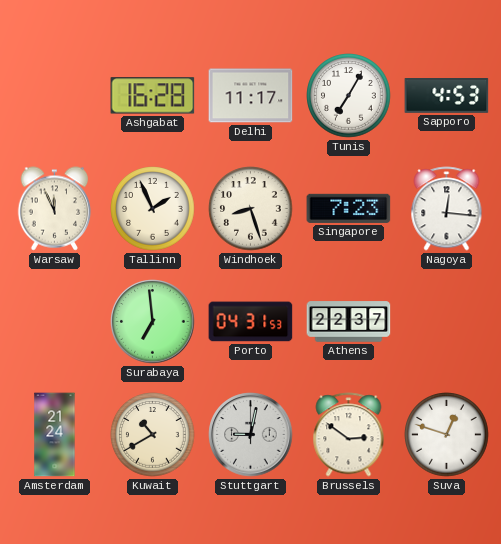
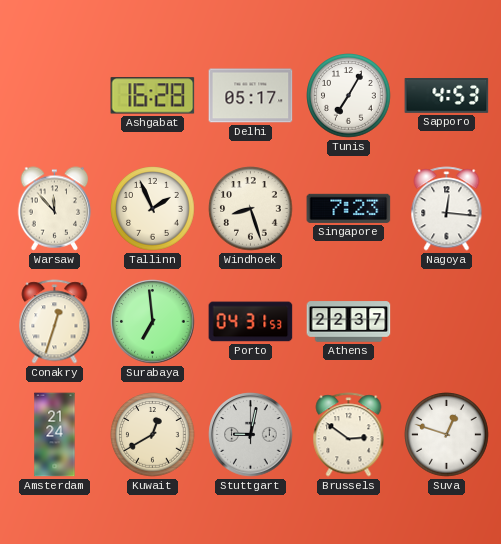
Delhi: 11:17 -> 05:17 (251, 96)
Warsaw: 11:56 -> 11:53 (55, 209)
Conakry: none -> 12:33 (55, 322)
Kuwait: 10:40 -> 12:40 (153, 435)
